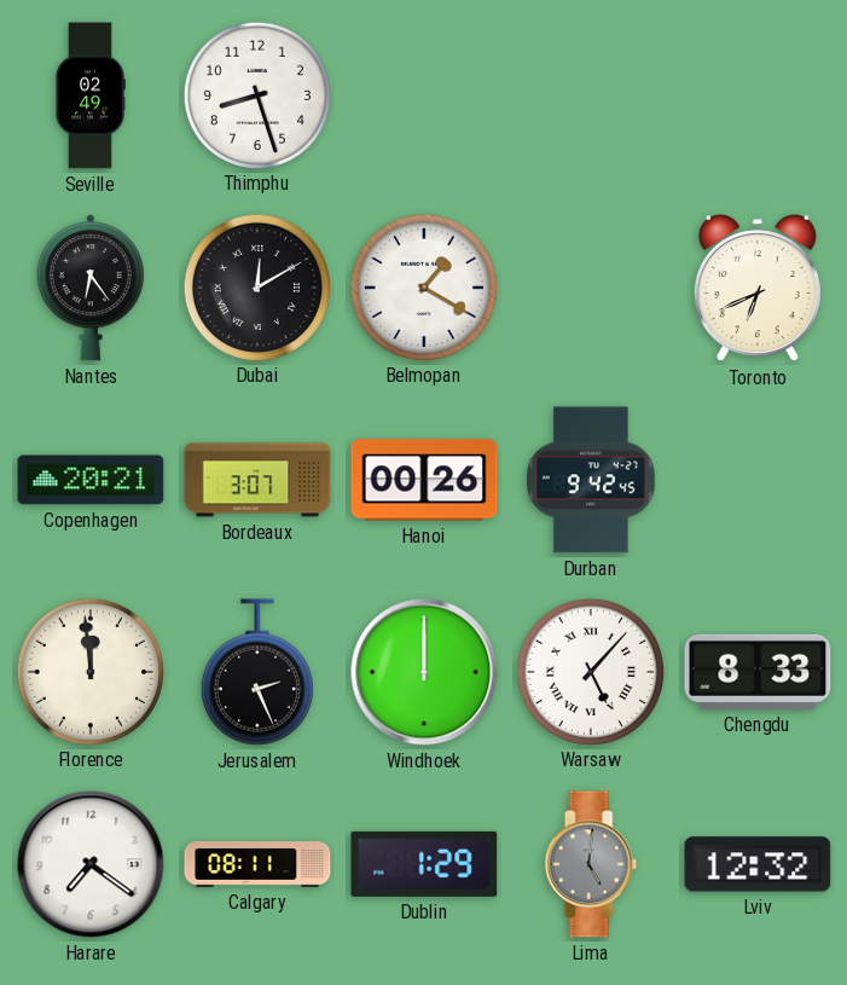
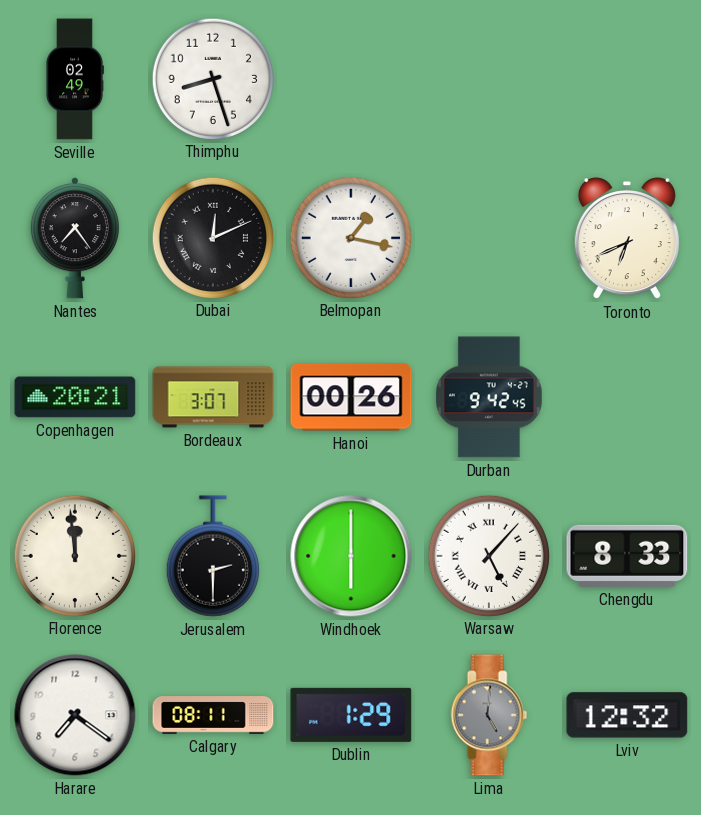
Nantes: 6:24 -> 7:24 (75, 238)
Dubai: 12:10 -> 12:11 (212, 237)
Belmopan: 1:20 -> 1:17 (350, 237)
Jerusalem: 2:26 -> 2:30 (213, 556)
Windhoek: 12:00 -> 6:00 (351, 556)
